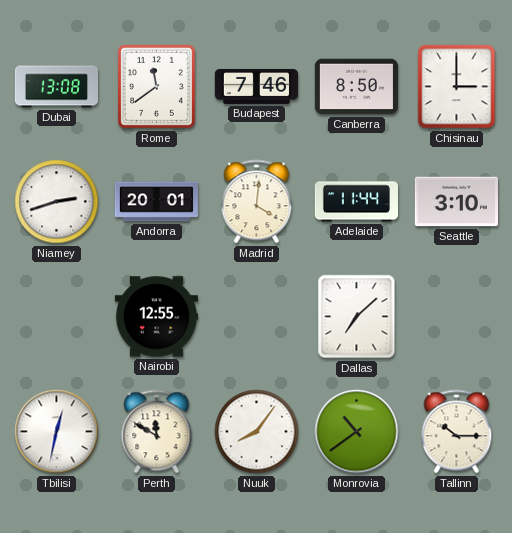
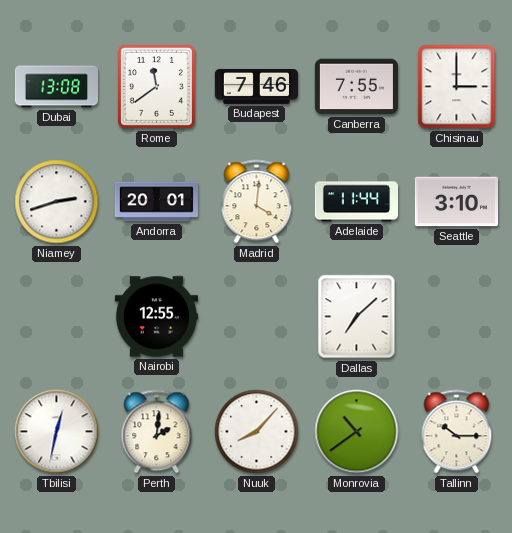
Canberra: 8:50 -> 7:55 (356, 87)
Perth: 11:50 -> 2:01 (157, 432)
Nuuk: 8:06 -> 8:07 (257, 432)
